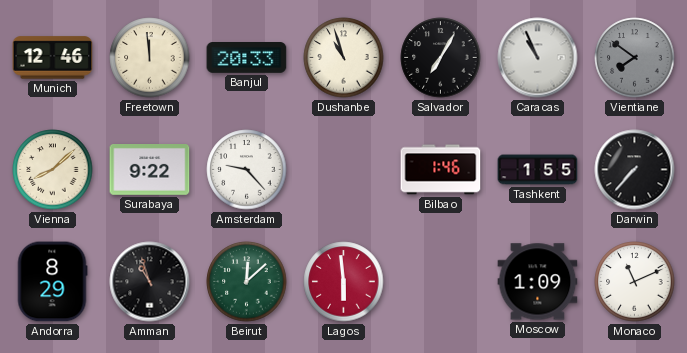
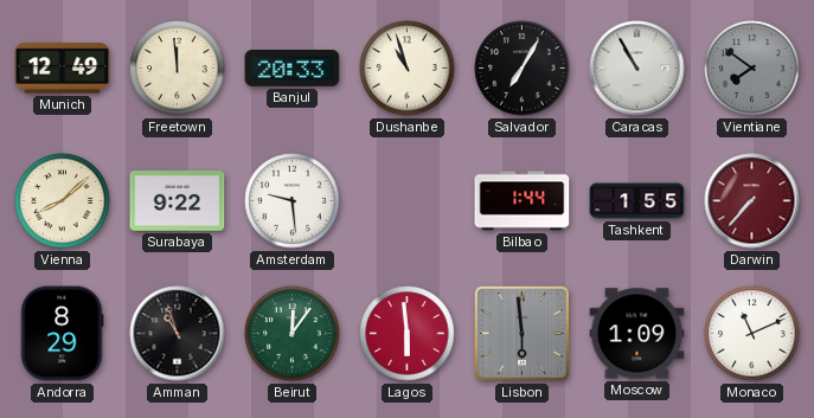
Munich: 12:46 -> 12:49 (63, 69)
Caracas: 10:56 -> 10:55 (637, 69)
Amsterdam: 9:23 -> 9:29 (293, 201)
Bilbao: 1:46 -> 1:44 (523, 201)
Darwin dial: black -> burgundy (752, 201)
Beirut: 12:08 -> 12:06 (293, 334)
Lisbon: none -> 5:59 (521, 333)
